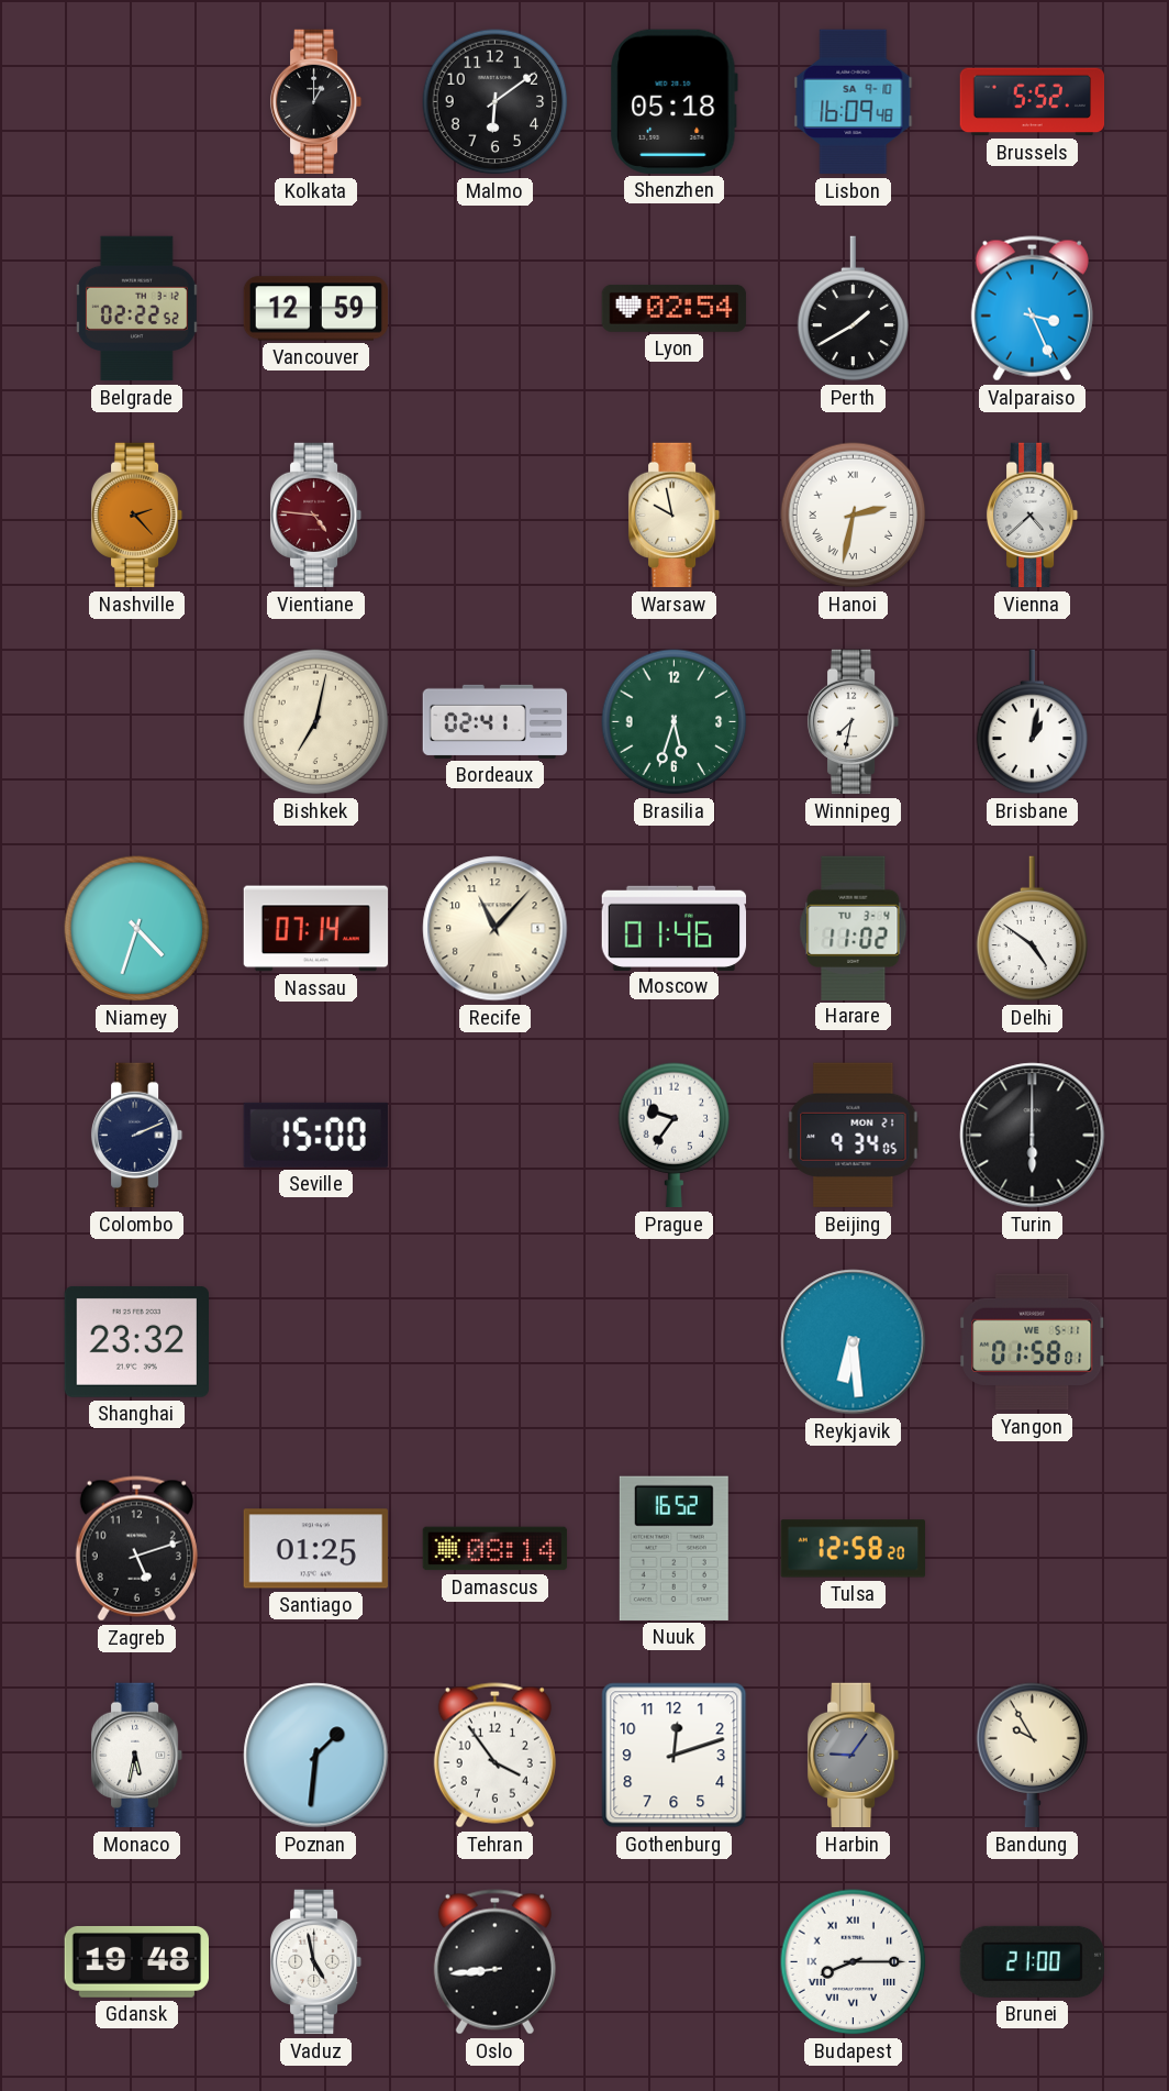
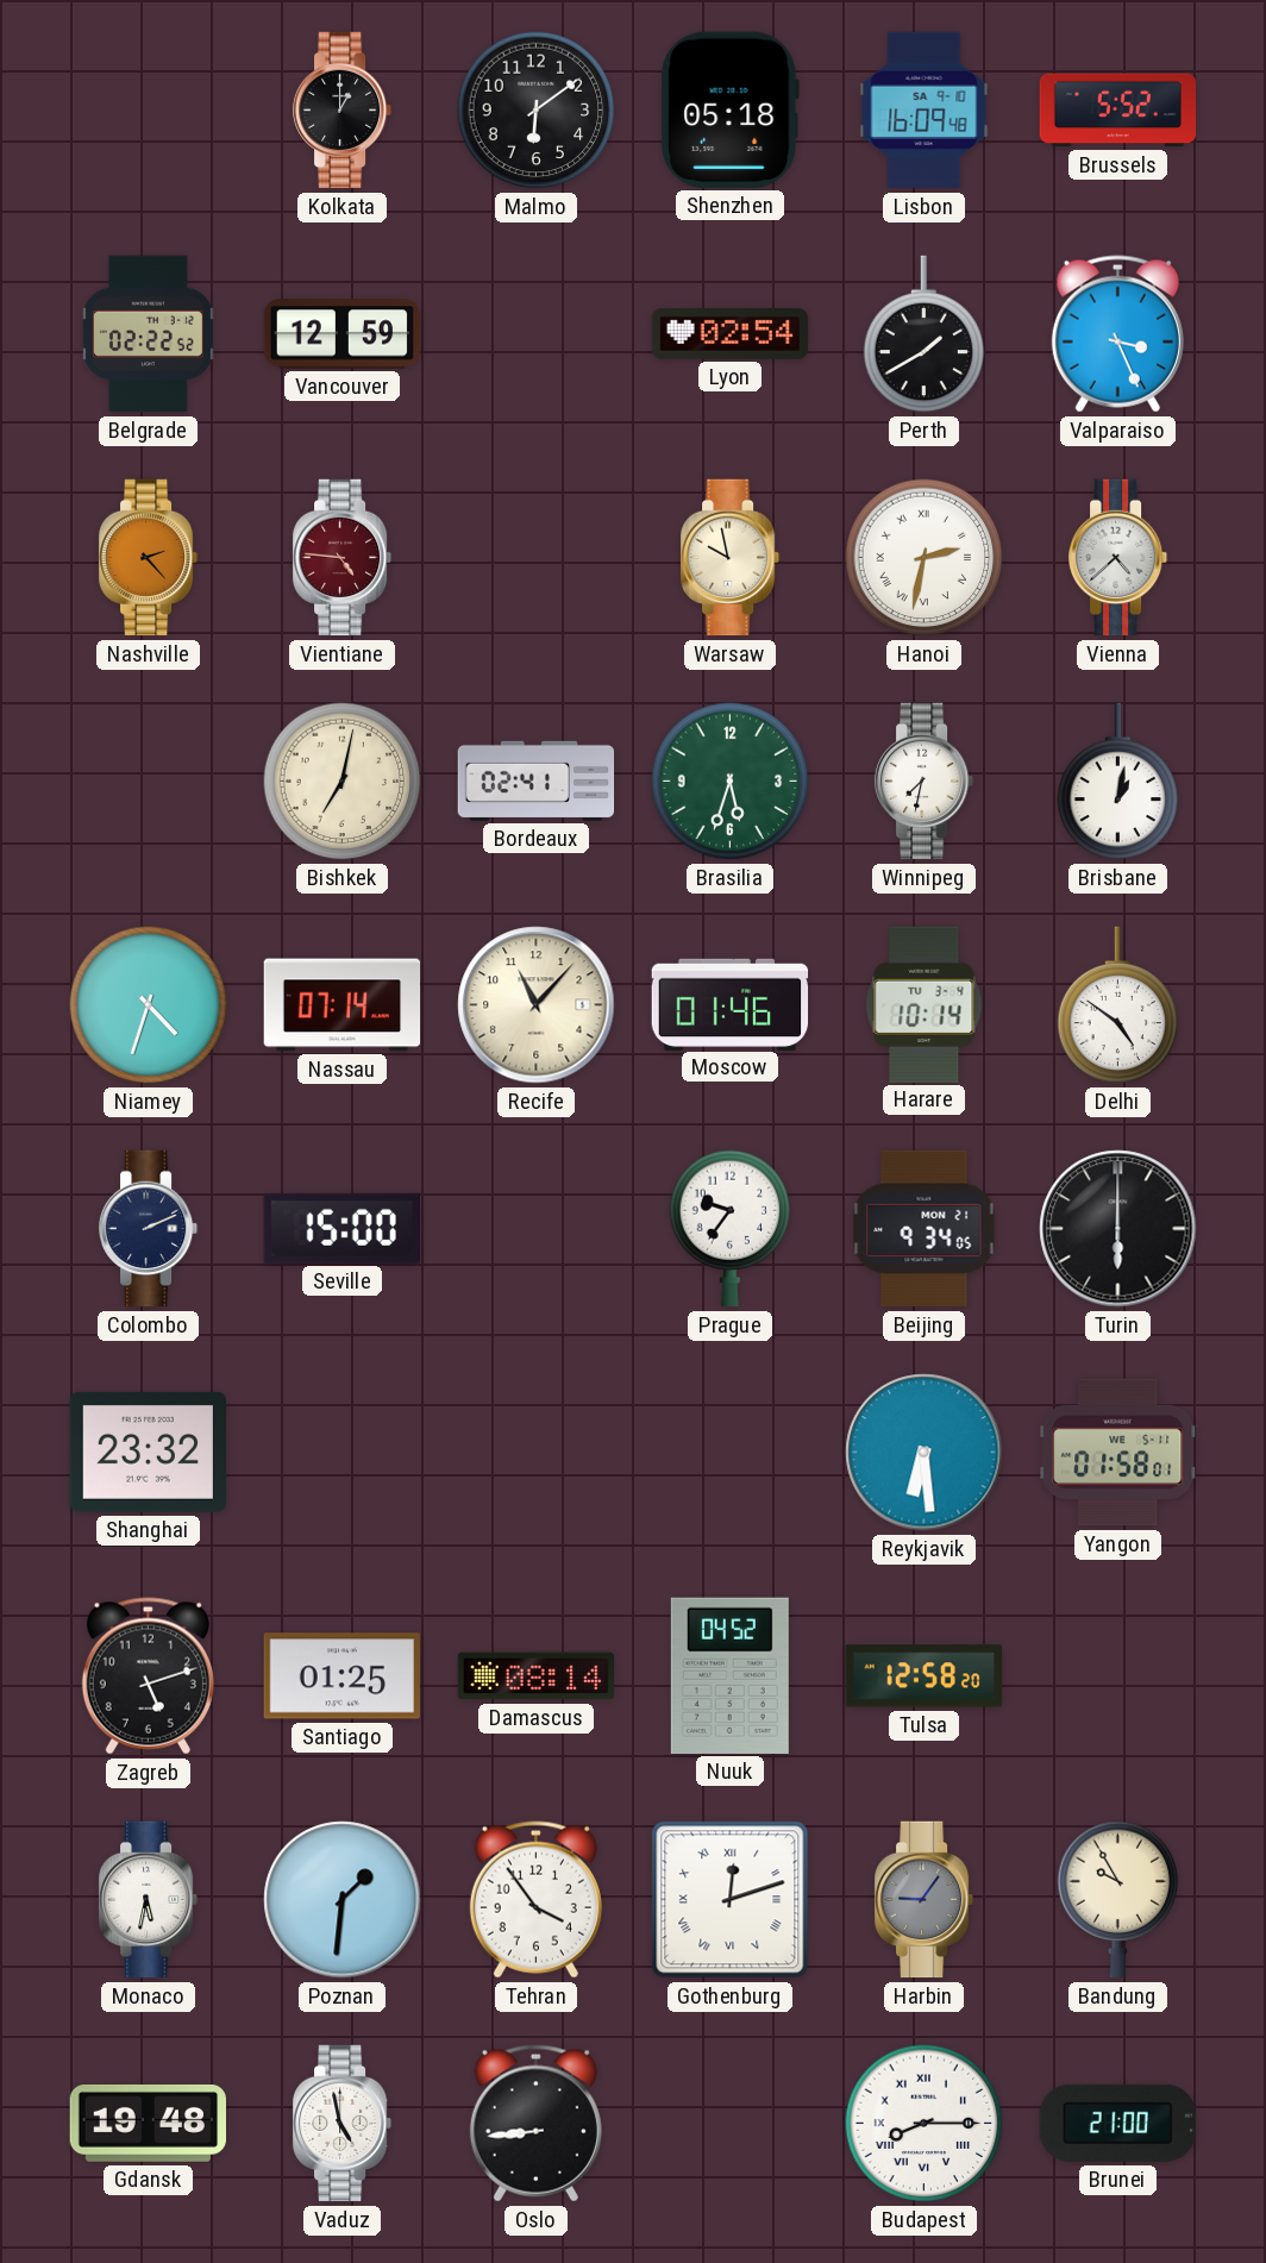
Harare: 11:02 -> 10:14 (925, 1004)
Nuuk: 16:52 -> 04:52 (729, 1675)
Gothenburg numerals: Arabic -> Roman (731, 1900)
